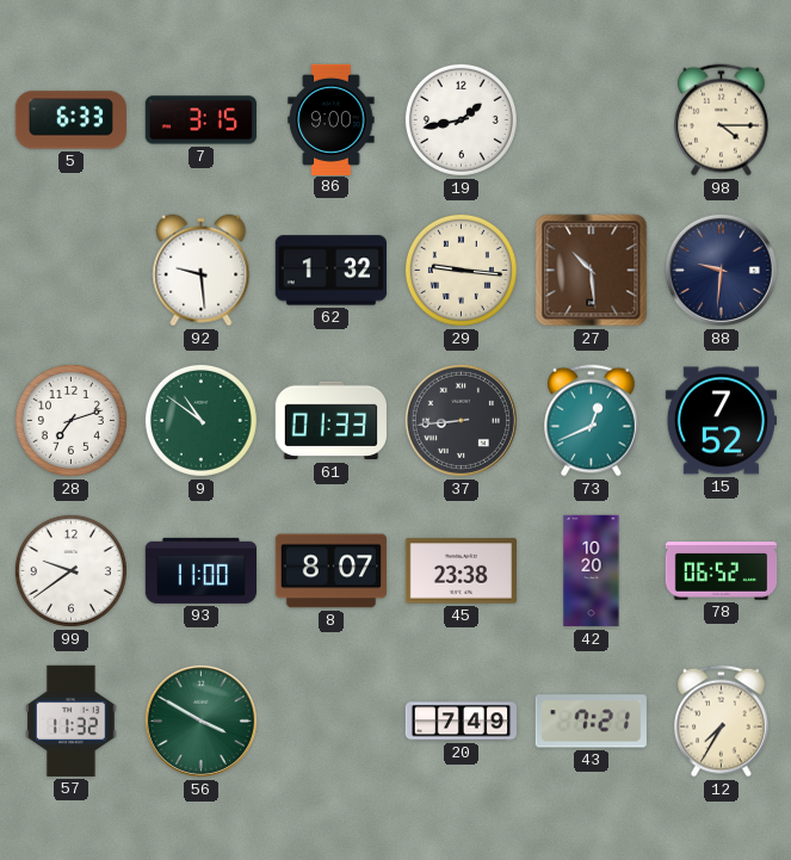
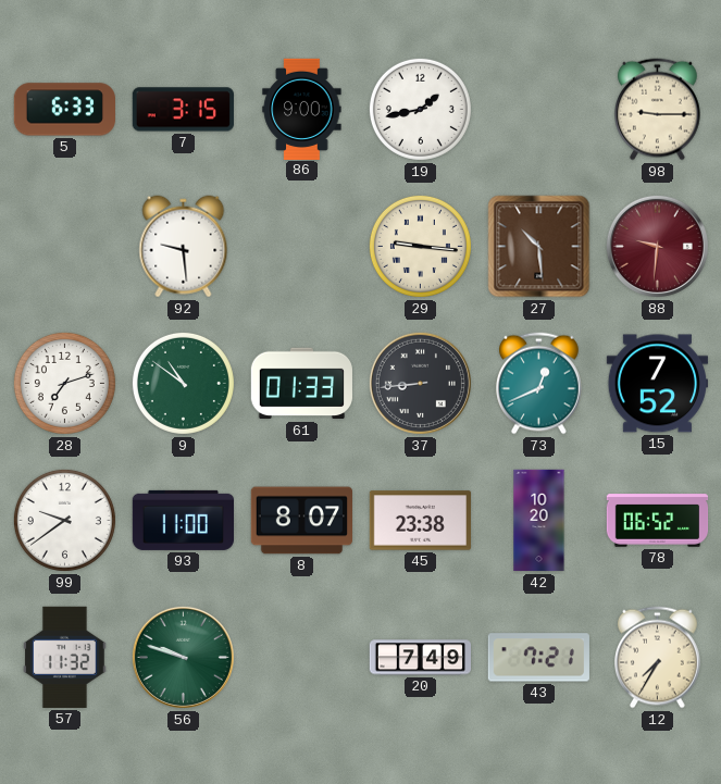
98: 4:15 -> 9:15 (658, 110)
62: 1:32 -> none (330, 271)
88 dial: navy -> burgundy (657, 246)
56: 3:50 -> 9:48 (183, 657)
